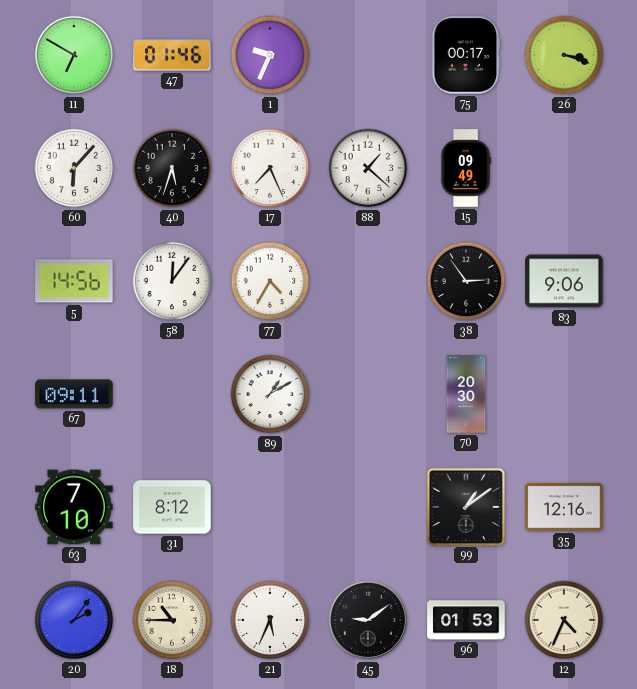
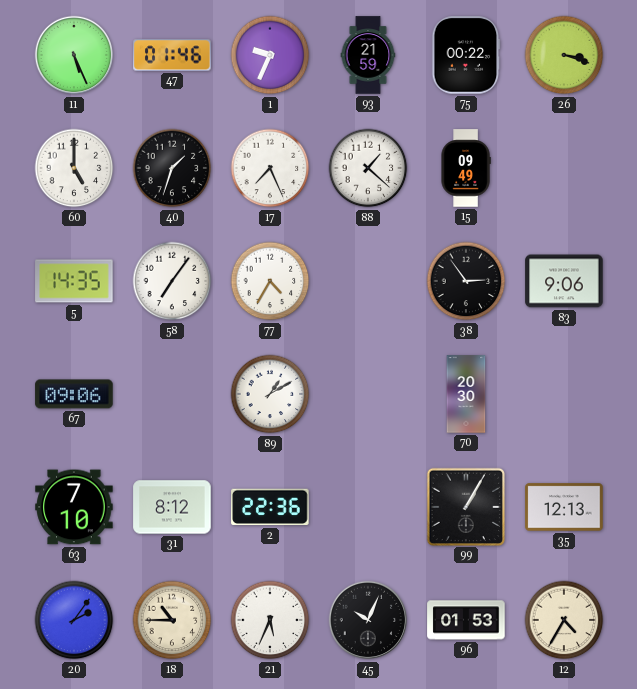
11: 6:50 -> 5:26 (74, 55)
93: none -> 21:59 (368, 55)
75: 00:17 -> 00:22 (466, 55)
60: 6:07 -> 5:00 (74, 168)
40: 5:33 -> 1:33 (172, 168)
5: 14:56 -> 14:35 (74, 281)
58: 12:06 -> 7:06 (172, 281)
67: 09:11 -> 09:06 (74, 394)
2: none -> 22:36 (270, 507)
99: 1:09 -> 1:05 (465, 506)
35: 12:16 -> 12:13 (564, 507)
45: 9:09 -> 10:04 (368, 620)
12: 4:34 -> 4:35 (564, 620)
